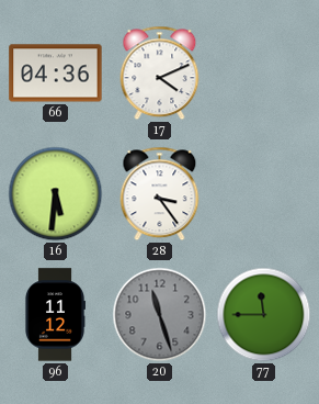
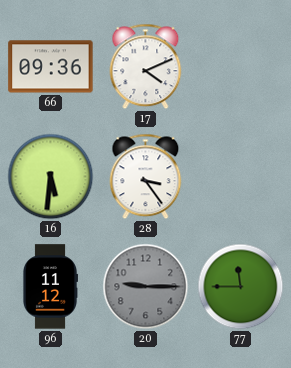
66: 04:36 -> 09:36 (51, 67)
20: 11:27 -> 9:15 (146, 287)
